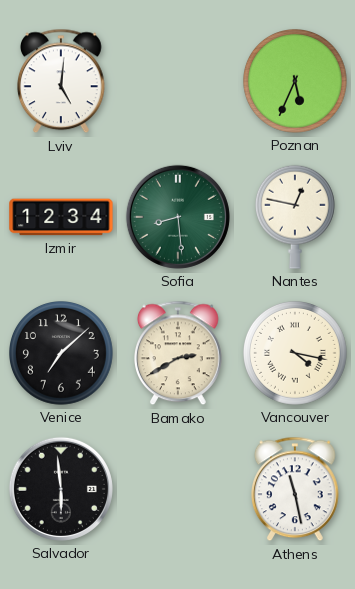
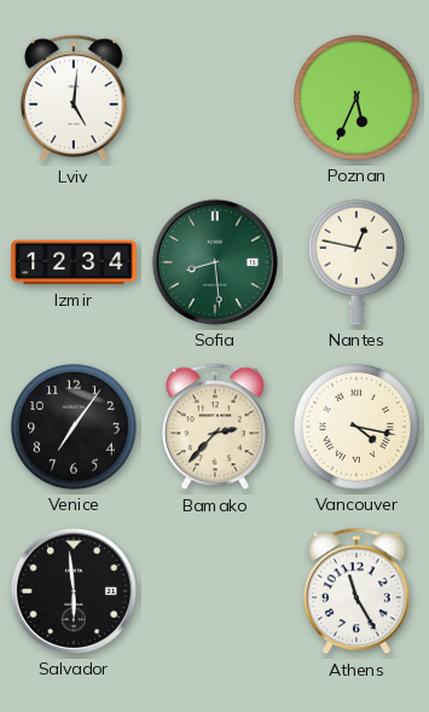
Venice: 7:08 -> 7:06 (75, 428)
Bamako: 2:40 -> 2:37 (216, 427)
Athens: 11:28 -> 11:25 (358, 591)
